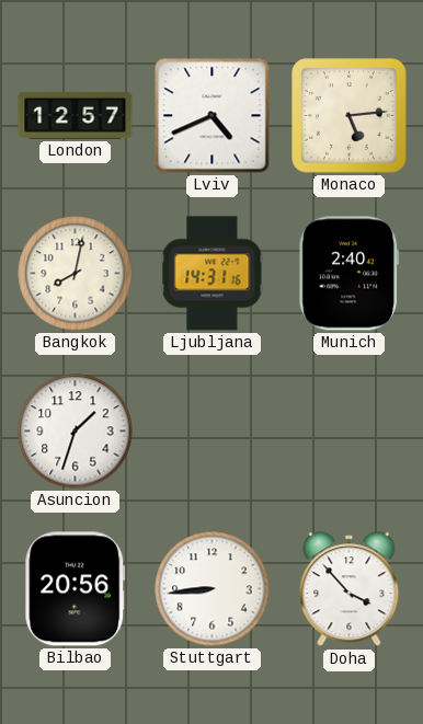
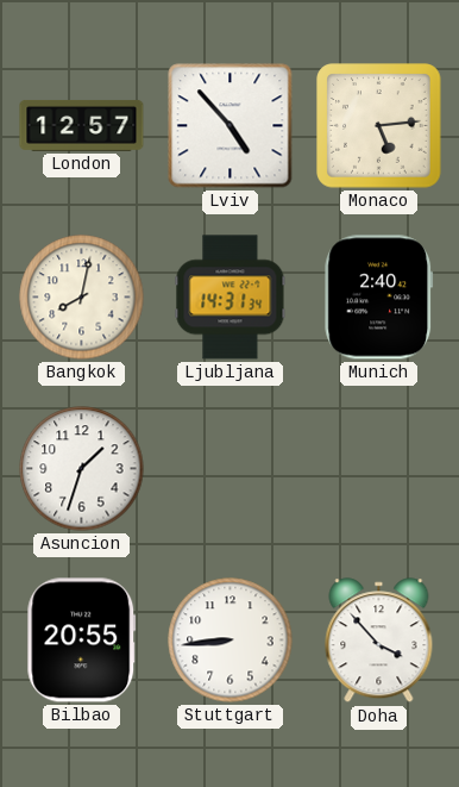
Lviv: 4:41 -> 4:53 (231, 126)
Ljubljana: 14:31:16 -> 14:31:34 (231, 298)
Bilbao: 20:56 -> 20:55 (82, 641)
